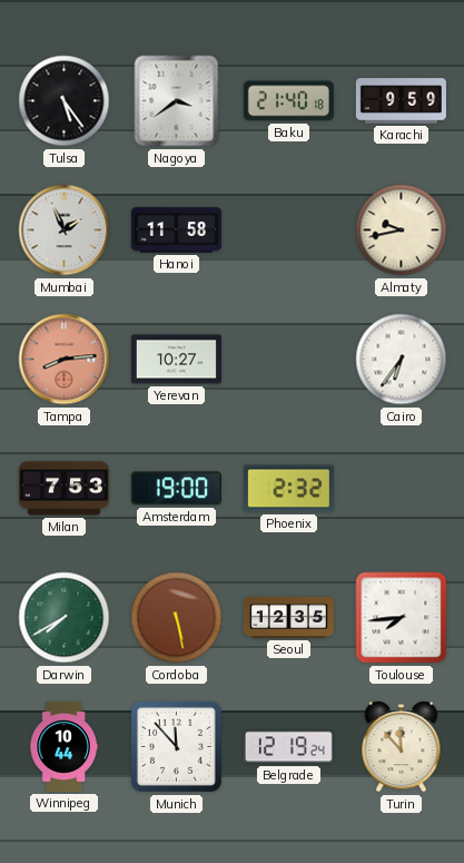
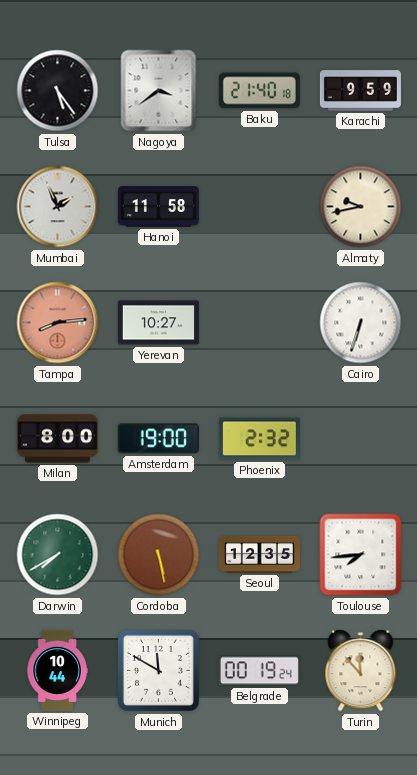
Cairo: 6:36 -> 6:33 (361, 323)
Milan: 7:53 -> 8:00 (57, 439)
Munich: 11:53 -> 11:50 (158, 670)
Belgrade: 12:19 -> 00:19 (259, 671)
